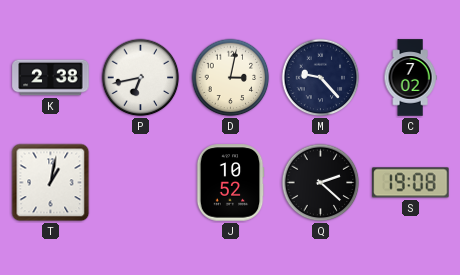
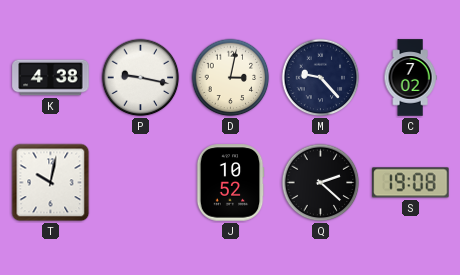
K: 2:38 -> 4:38 (51, 78)
P: 6:43 -> 9:17 (141, 78)
T: 1:02 -> 10:02 (51, 183)
